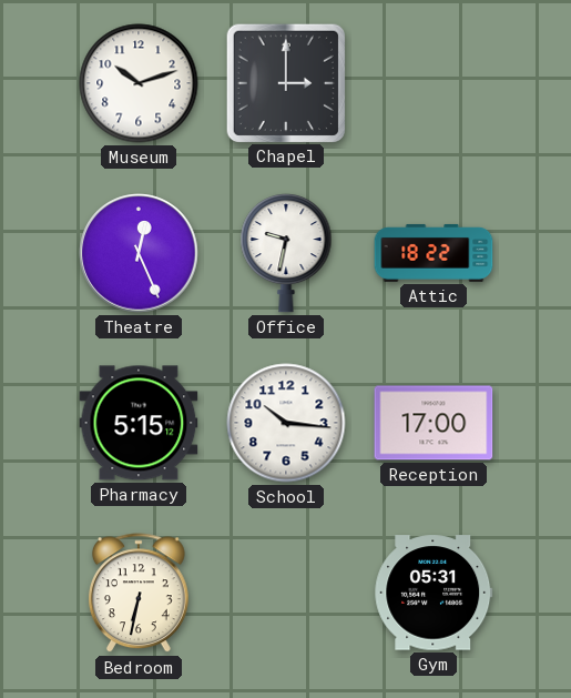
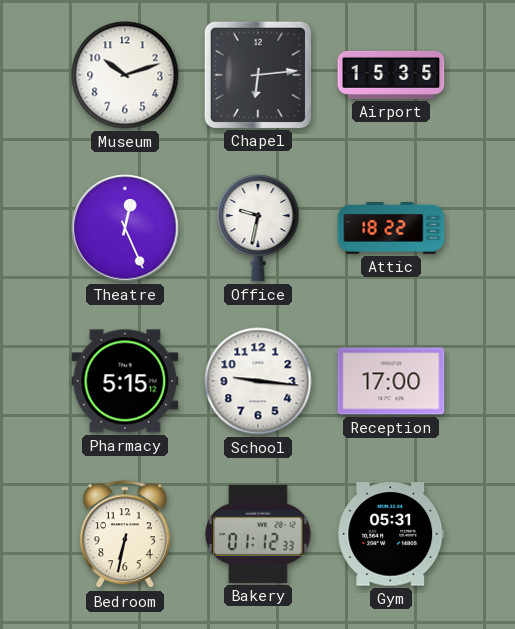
Chapel: 3:00 -> 6:14 (257, 74)
Airport: none -> 15:35 (391, 75)
School: 10:16 -> 9:16 (258, 381)
Bakery: none -> 01:12 (258, 534)
